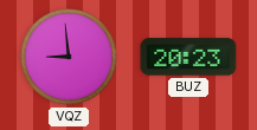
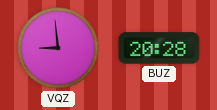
BUZ: 20:23 -> 20:28 (159, 48)
